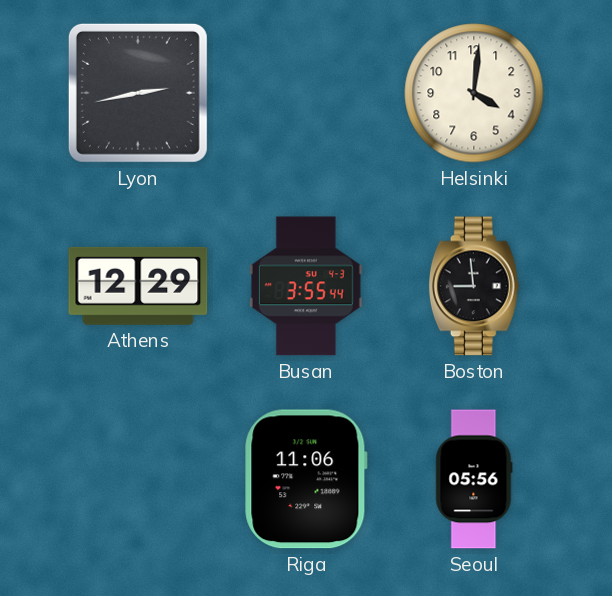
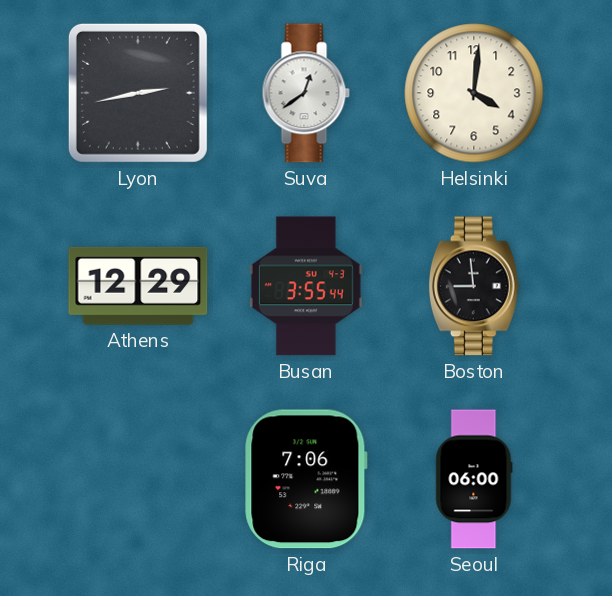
Suva: none -> 12:39 (306, 93)
Riga: 11:06 -> 7:06 (306, 479)
Seoul: 05:56 -> 06:00 (474, 479)
